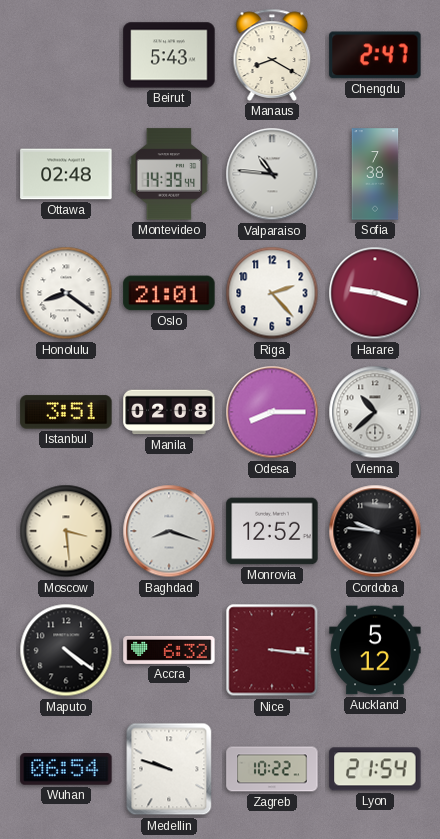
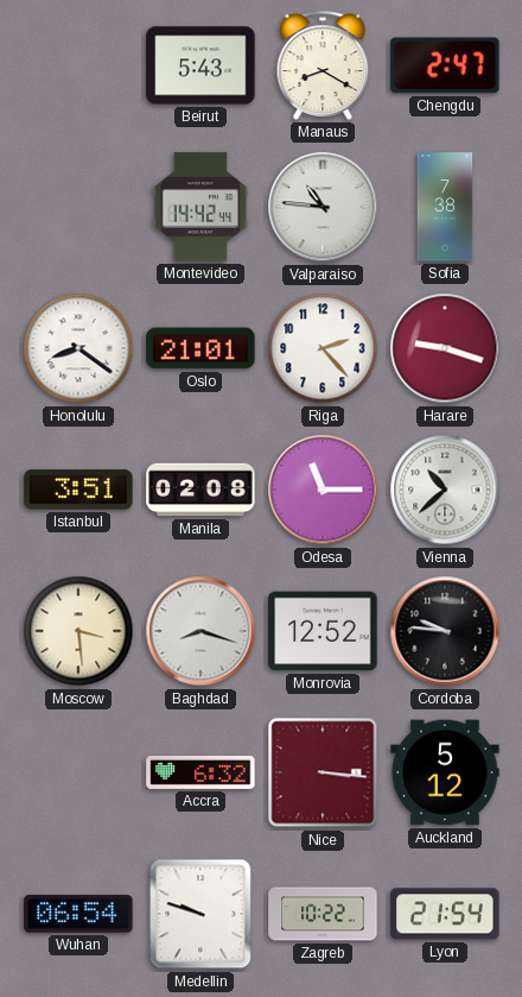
Ottawa: 02:48 -> none (66, 174)
Montevideo: 14:39 -> 14:42 (200, 207)
Odesa: 8:15 -> 11:15 (323, 490)
Maputo: 4:21 -> none (66, 650)
